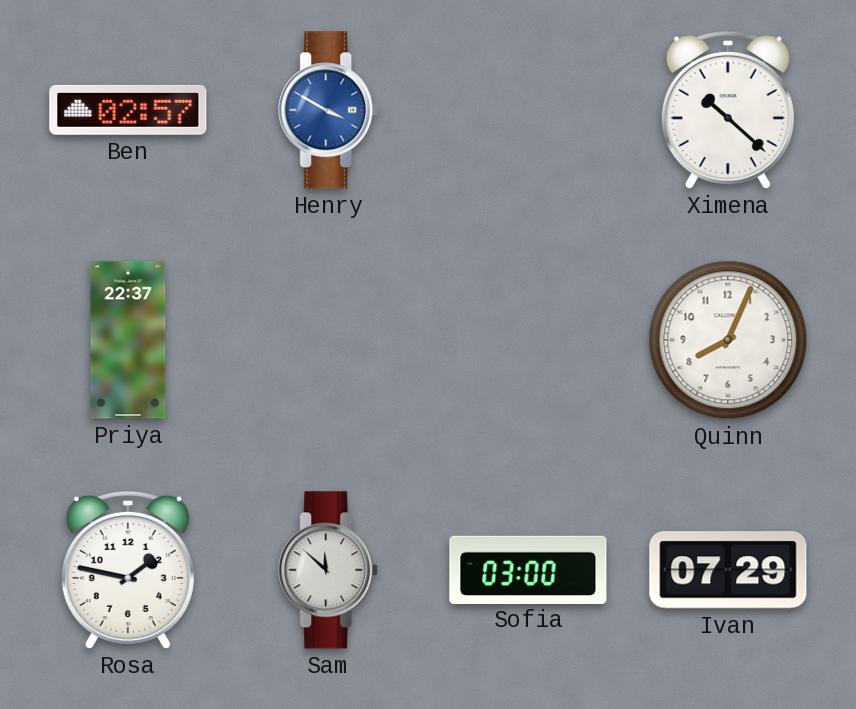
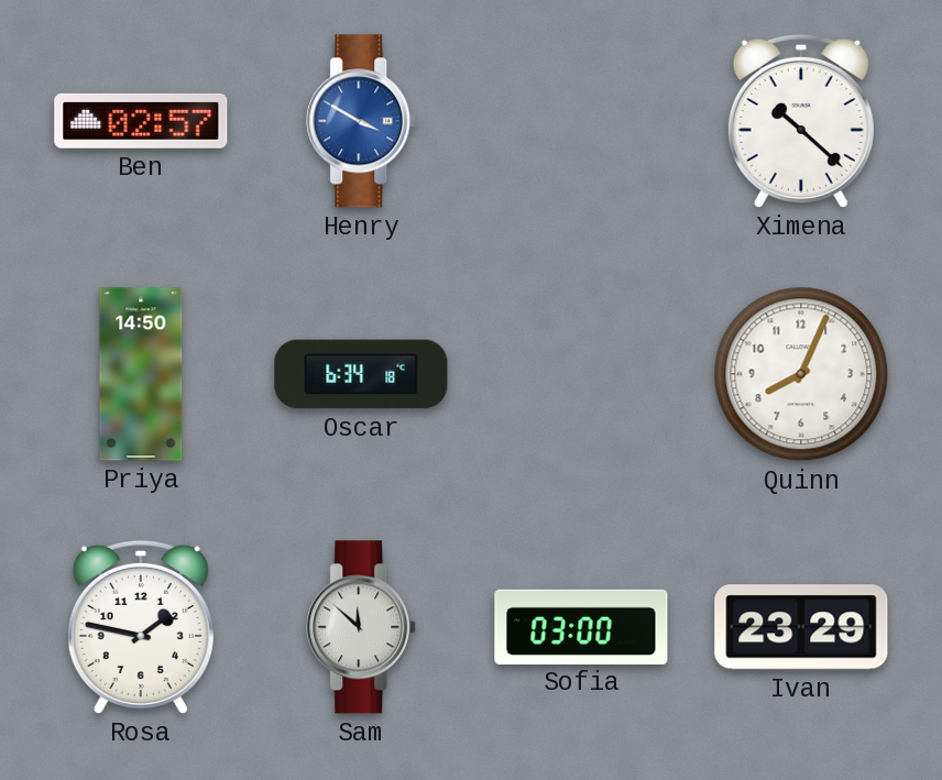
Priya: 22:37 -> 14:50 (141, 374)
Oscar: none -> 6:34 (361, 374)
Ivan: 07:29 -> 23:29 (801, 627)
